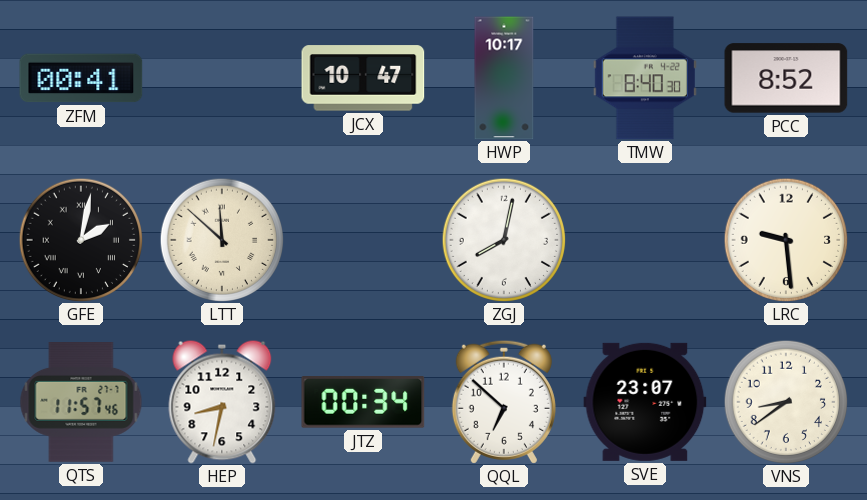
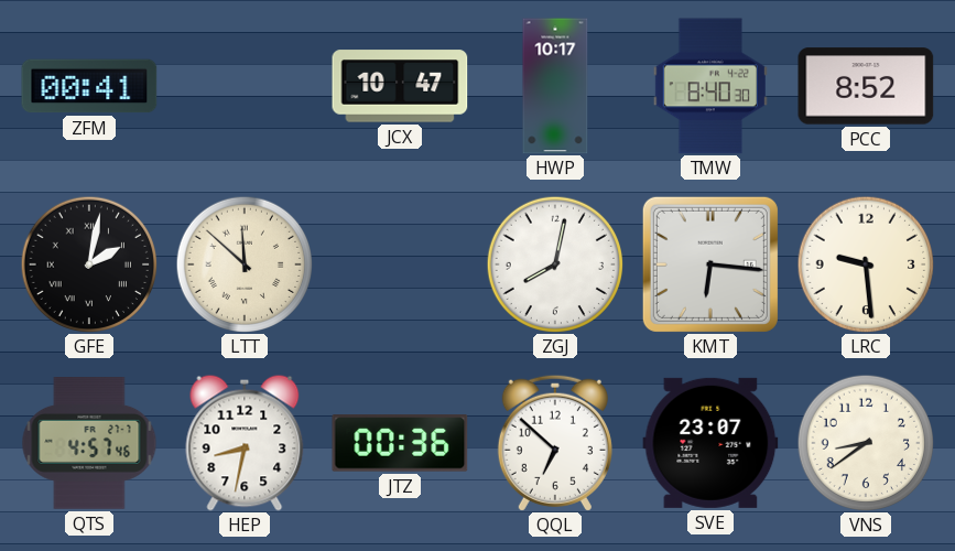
KMT: none -> 6:16 (710, 264)
QTS: 11:57 -> 4:57 (89, 444)
JTZ: 00:34 -> 00:36 (400, 443)
